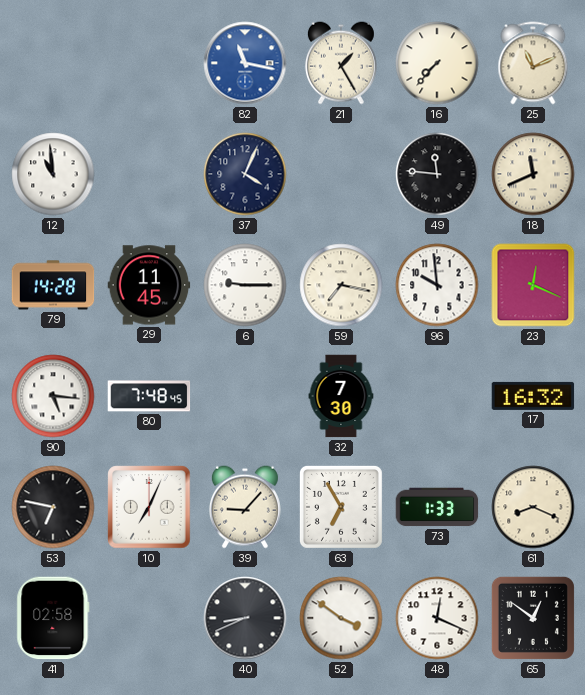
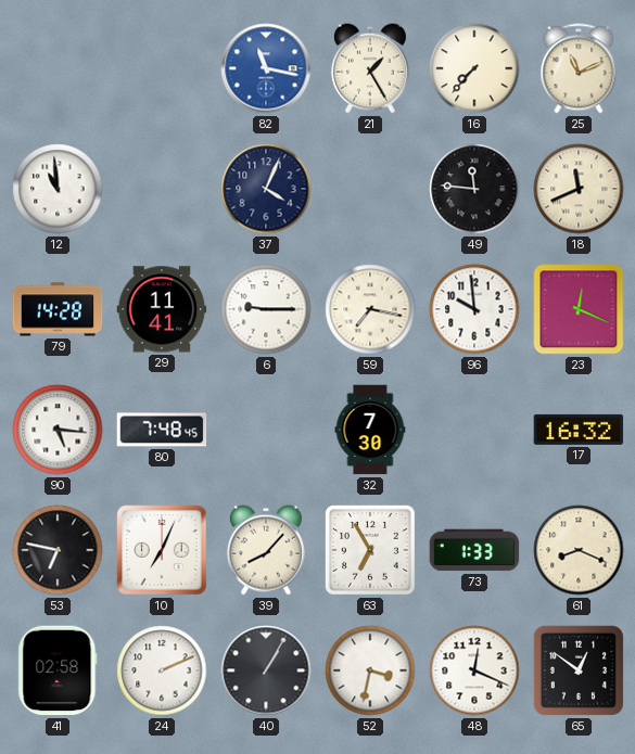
29: 11:45 -> 11:41 (162, 309)
39: 9:07 -> 8:07 (266, 550)
24: none -> 2:11 (162, 670)
40: 8:41 -> 1:05 (266, 670)
52: 3:51 -> 3:32 (370, 670)
